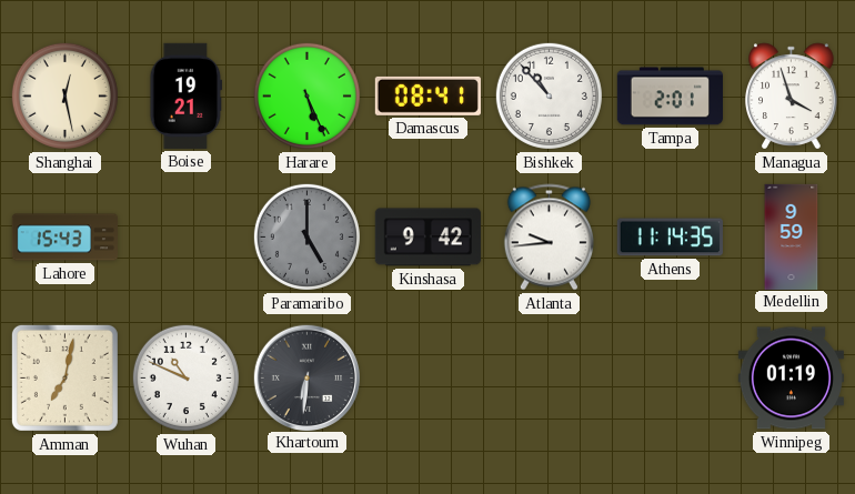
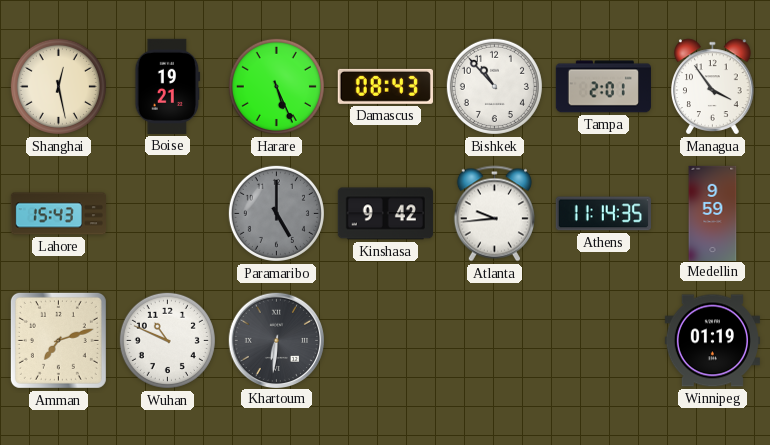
Damascus: 08:41 -> 08:43 (385, 86)
Managua: 3:57 -> 3:54 (713, 87)
Amman: 7:02 -> 7:12 (58, 340)
